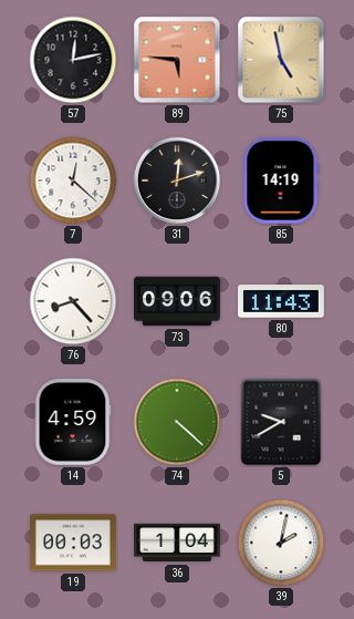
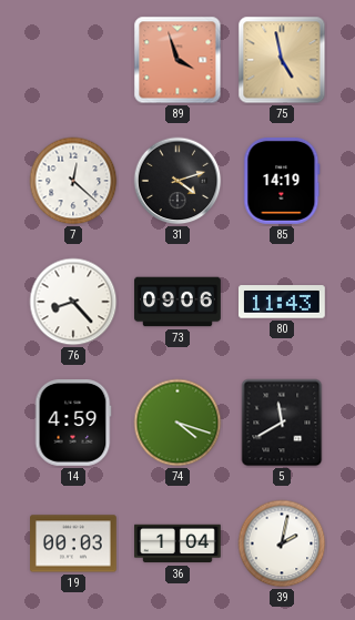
57: 12:13 -> none (73, 60)
89: 5:46 -> 3:57 (177, 60)
31: 12:12 -> 4:12 (177, 181)
74: 4:22 -> 4:18 (177, 423)
5: 9:40 -> 11:40 (282, 423)
